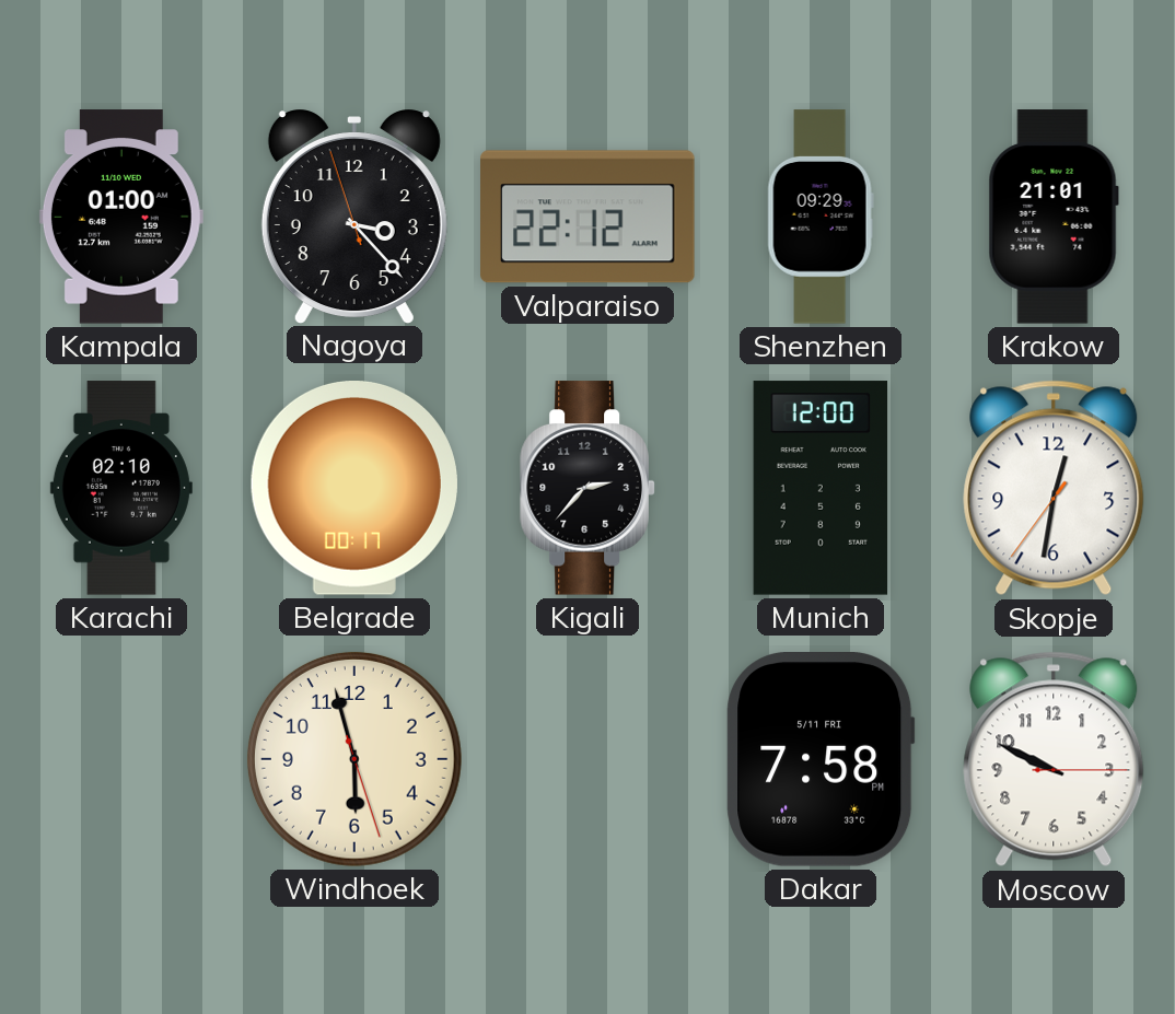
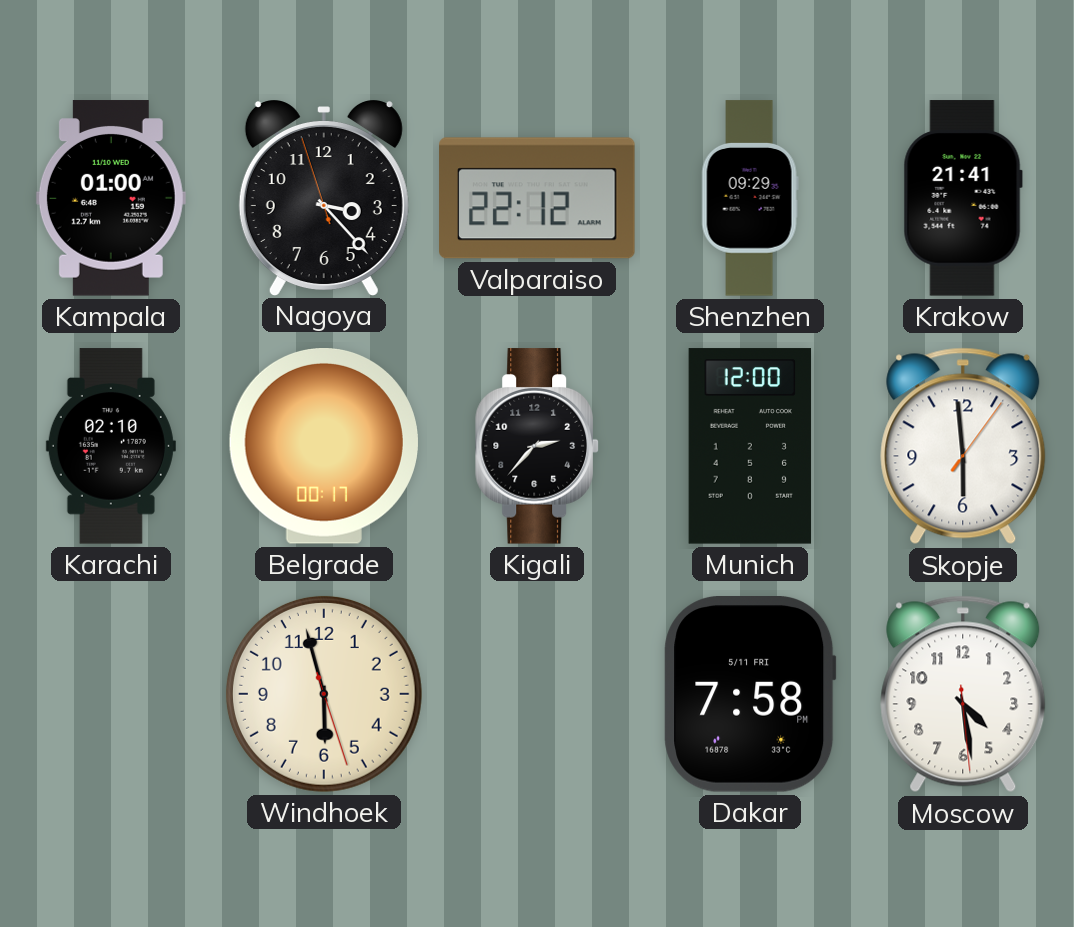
Krakow: 21:01 -> 21:41 (963, 198)
Skopje: 12:31 -> 5:59 (963, 446)
Moscow: 9:49 -> 4:28 (963, 694)
